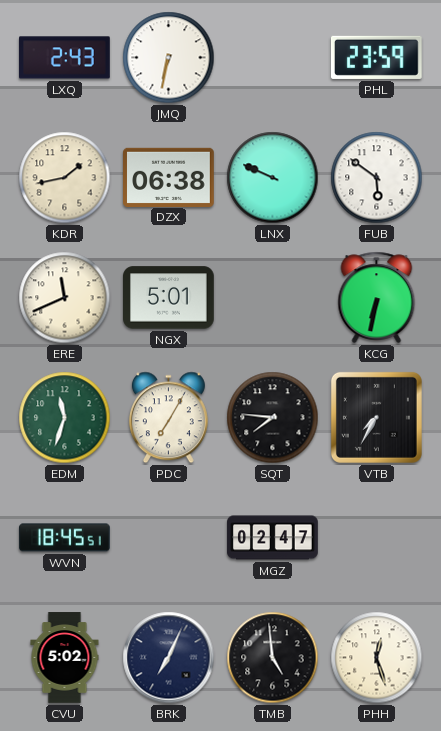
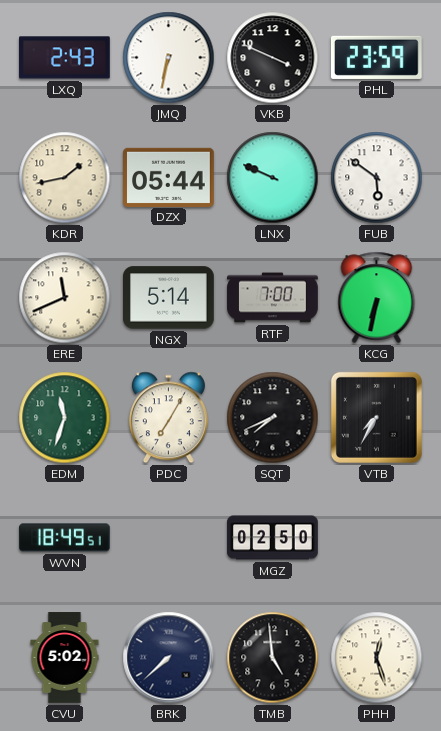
VKB: none -> 3:49 (273, 58)
DZX: 06:38 -> 05:44 (169, 177)
NGX: 5:01 -> 5:14 (169, 298)
RTF: none -> 7:00 (273, 298)
SQT: 7:46 -> 7:41 (273, 418)
WVN: 18:45 -> 18:49 (65, 538)
MGZ: 02:47 -> 02:50 (273, 538)
BRK: 7:04 -> 7:38 (169, 658)
